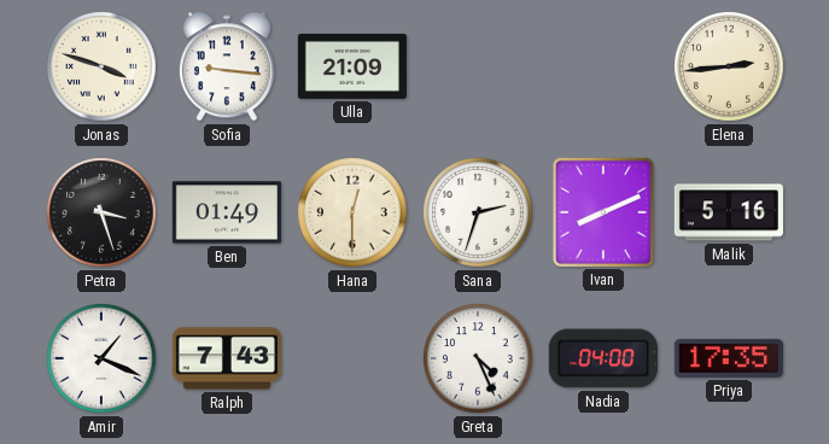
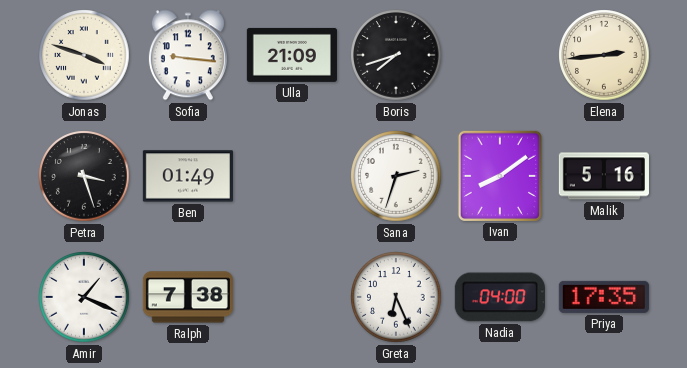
Boris: none -> 7:42 (396, 55)
Hana: 12:30 -> none (352, 212)
Ivan: 8:11 -> 8:09 (500, 176)
Ralph: 7:43 -> 7:38 (188, 297)
Greta: 4:26 -> 6:26 (396, 297)
